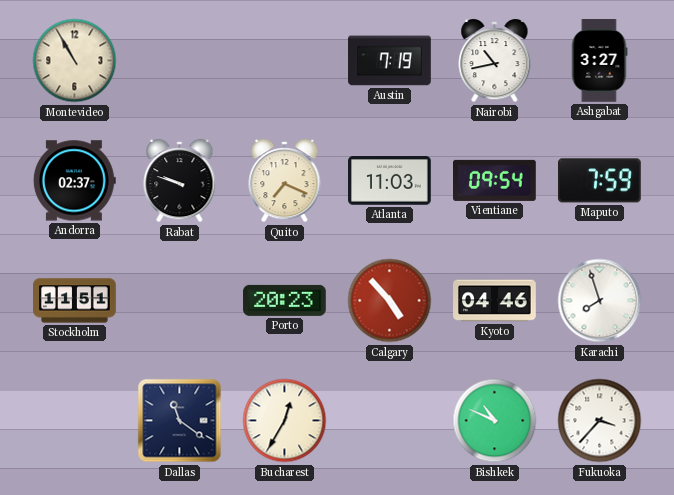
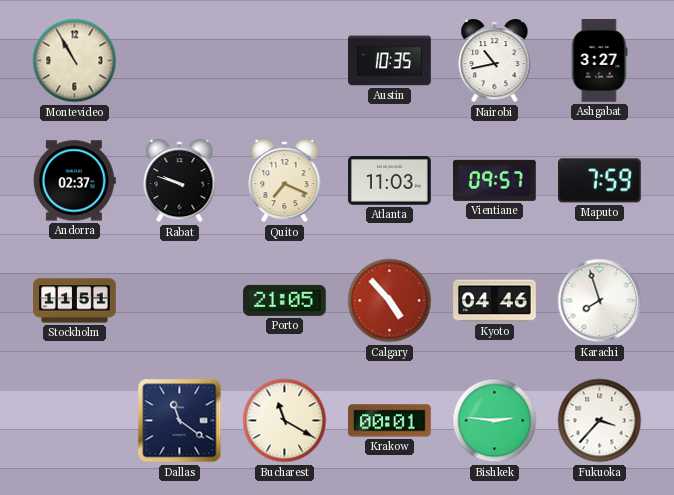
Austin: 7:19 -> 10:35 (390, 61)
Vientiane: 09:54 -> 09:57 (495, 180)
Porto: 20:23 -> 21:05 (285, 300)
Bucharest: 12:35 -> 11:20 (285, 421)
Krakow: none -> 00:01 (390, 421)
Bishkek: 10:49 -> 2:46 (495, 421)
